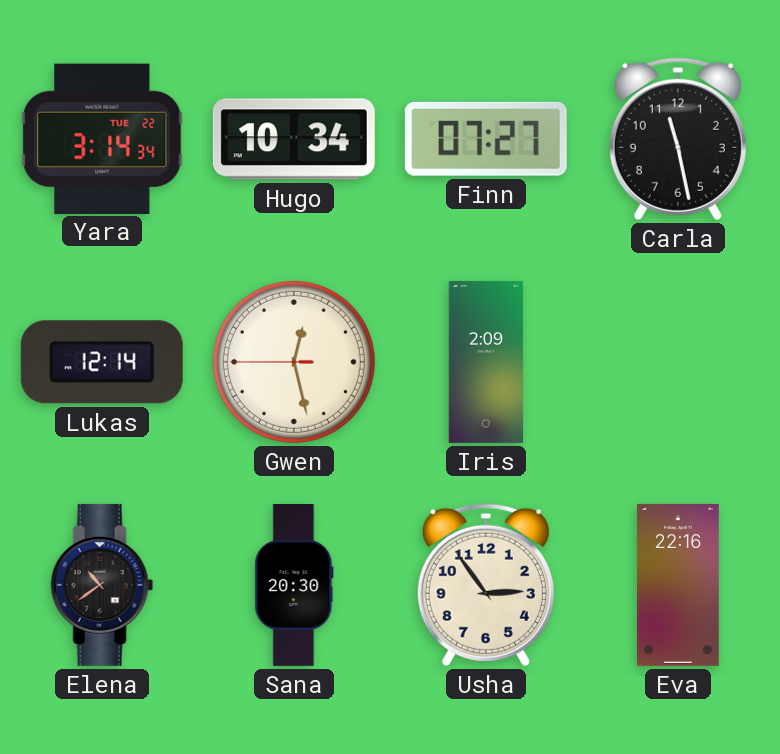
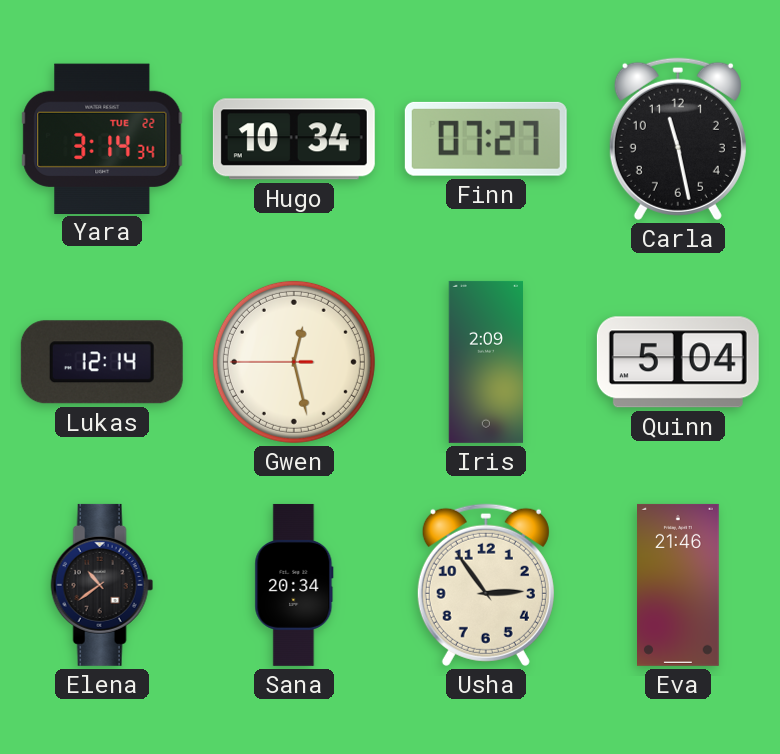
Quinn: none -> 5:04 (678, 362)
Sana: 20:30 -> 20:34 (294, 585)
Eva: 22:16 -> 21:46 (679, 585)
